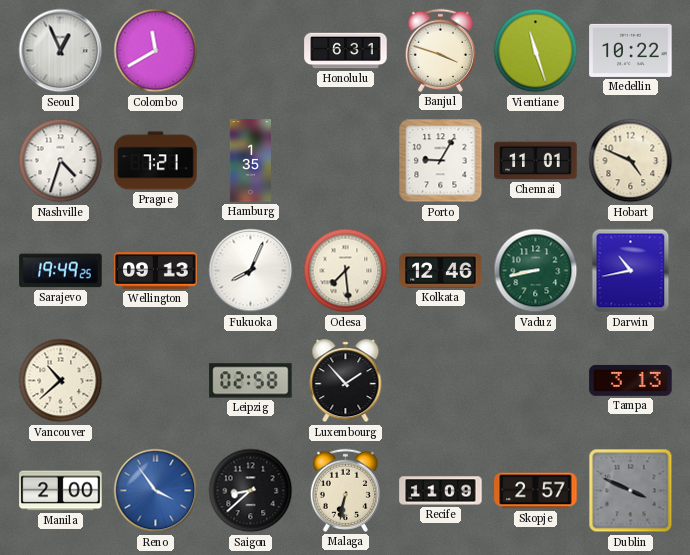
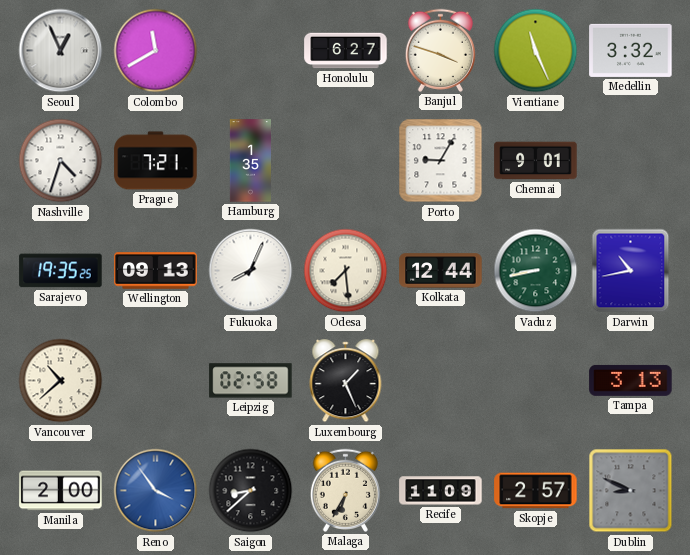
Honolulu: 6:31 -> 6:27 (346, 51)
Vientiane: 11:27 -> 11:26 (536, 51)
Medellin: 10:22 -> 3:32 (631, 50)
Chennai: 11:01 -> 9:01 (536, 161)
Hobart: 4:49 -> none (631, 161)
Sarajevo: 19:49 -> 19:35 (61, 271)
Kolkata: 12:46 -> 12:44 (441, 271)
Luxembourg: 1:53 -> 1:26 (346, 381)
Malaga: 6:32 -> 6:35 (345, 490)
Dublin: 3:49 -> 8:49 (631, 491)
